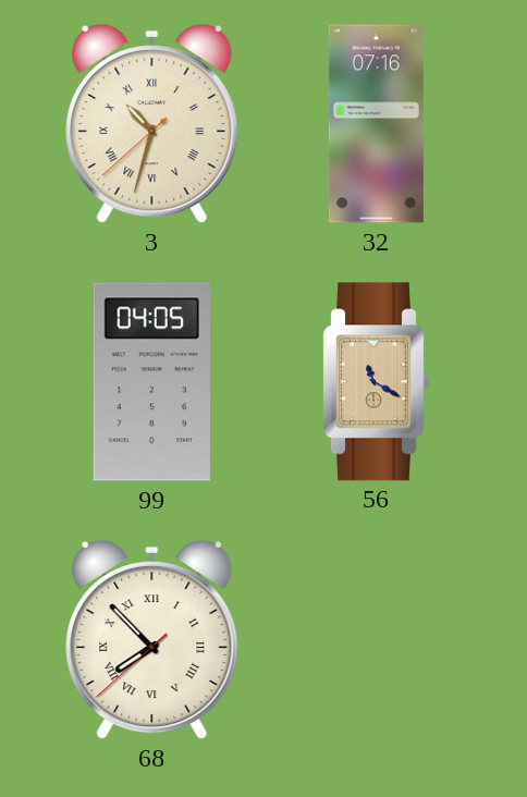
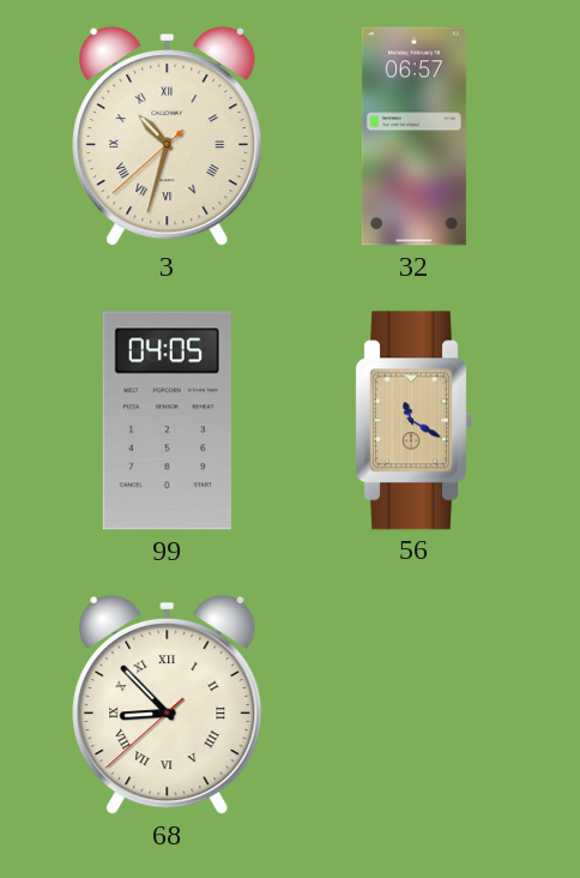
32: 07:16 -> 06:57 (413, 137)
68: 7:52 -> 8:52 (168, 705)
